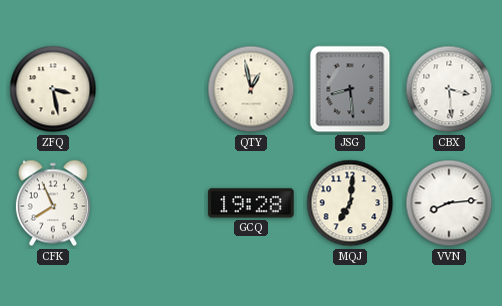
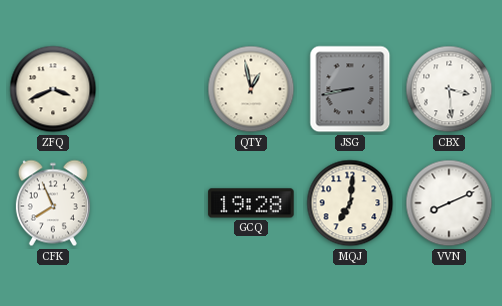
ZFQ: 3:28 -> 3:41 (53, 89)
JSG: 8:29 -> 8:43 (350, 89)
VVN: 8:14 -> 8:11 (449, 203)
